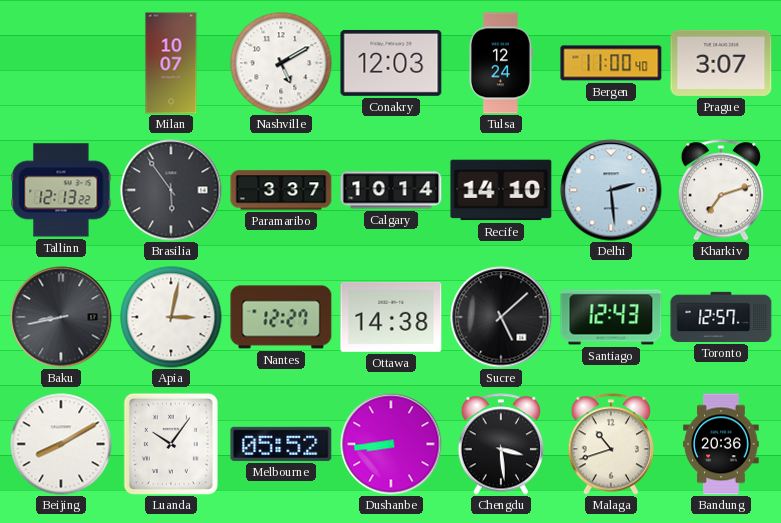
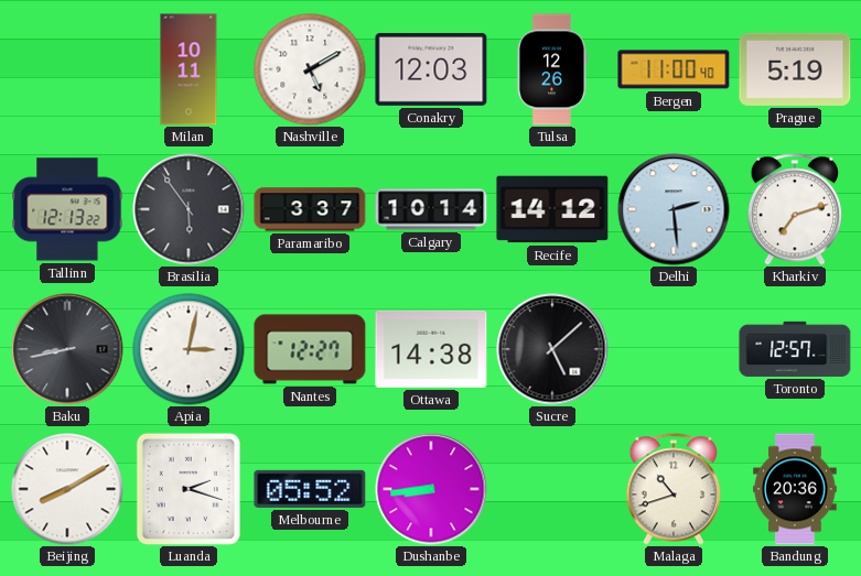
Milan: 10:07 -> 10:11 (189, 69)
Tulsa: 12:24 -> 12:26 (552, 69)
Prague: 3:07 -> 5:19 (795, 69)
Recife: 14:10 -> 14:12 (552, 209)
Santiago: 12:43 -> none (611, 317)
Luanda: 10:06 -> 2:18 (189, 489)
Chengdu: 3:29 -> none (501, 444)
